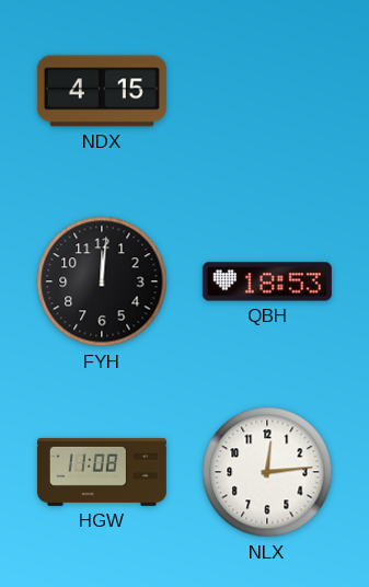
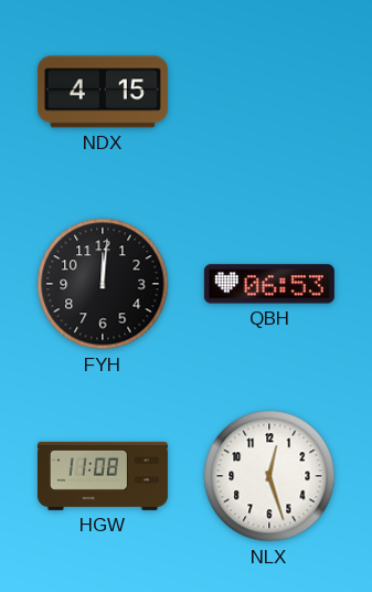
QBH: 18:53 -> 06:53 (269, 284)
NLX: 12:14 -> 12:27 (269, 476)
